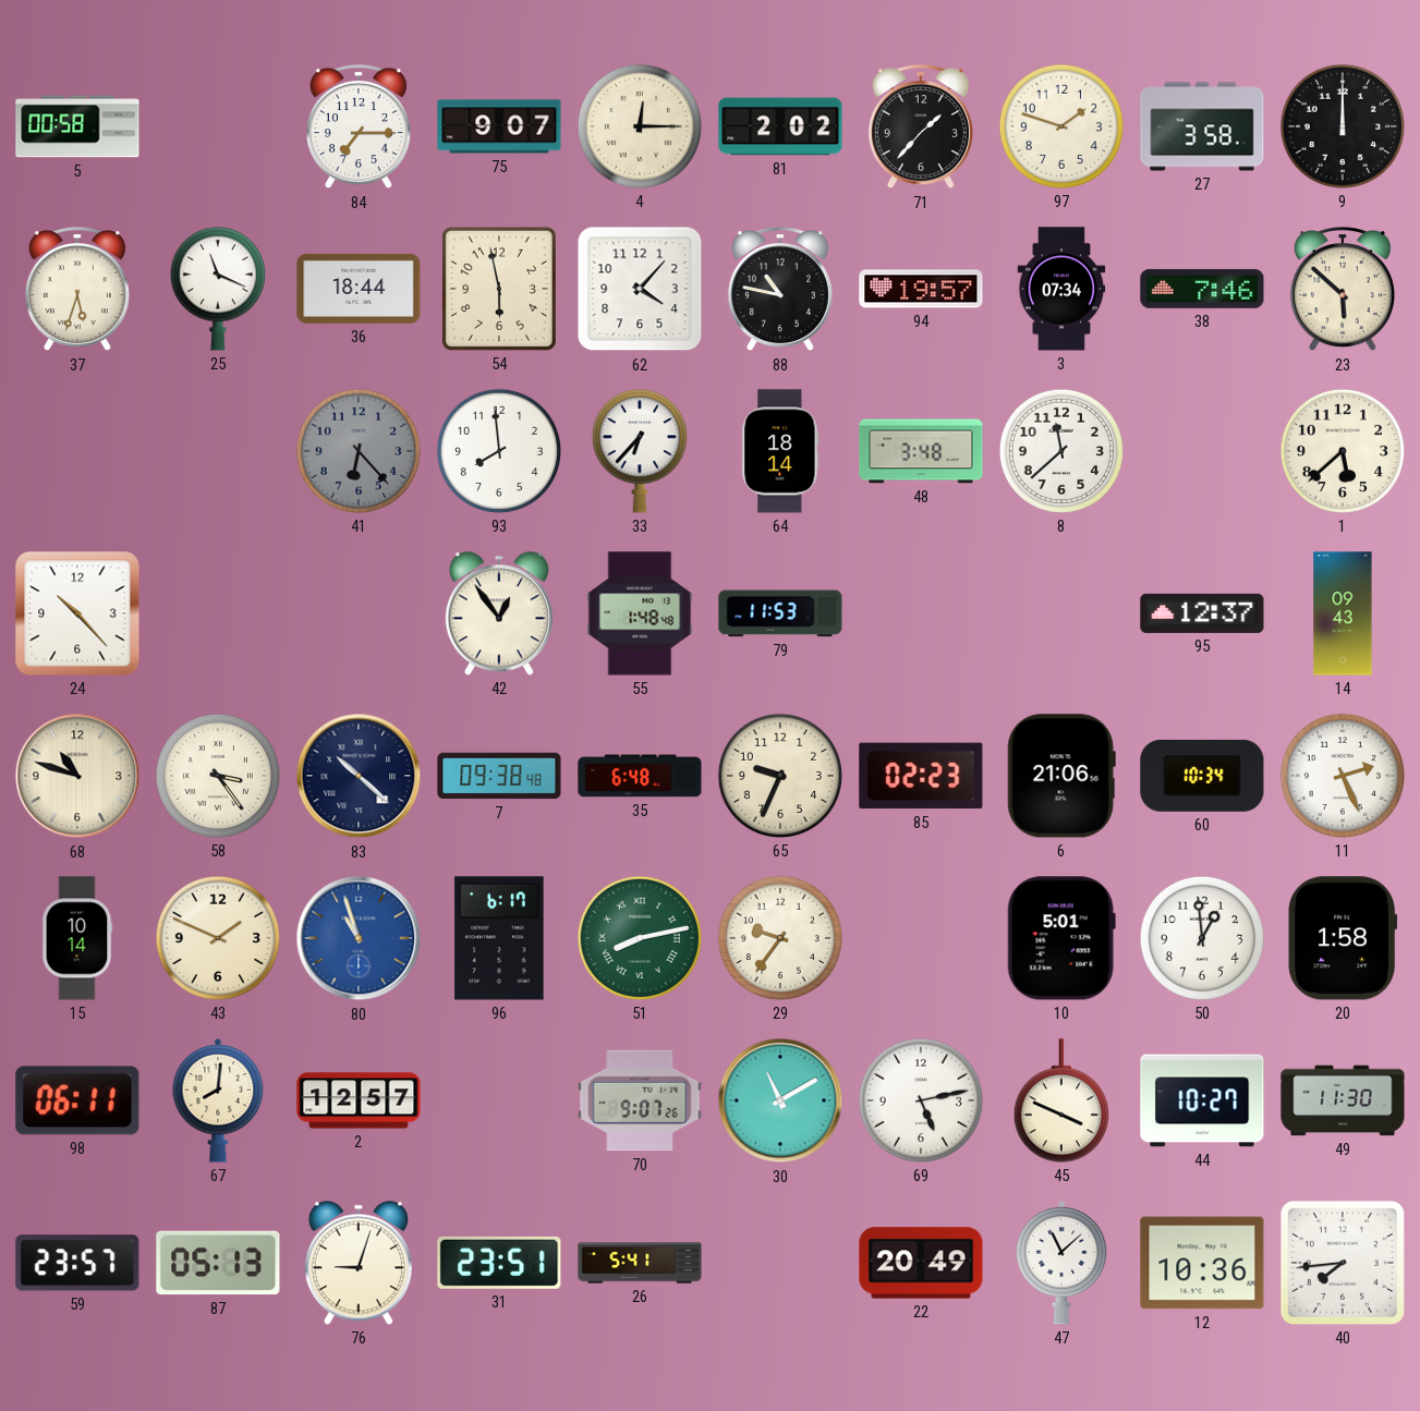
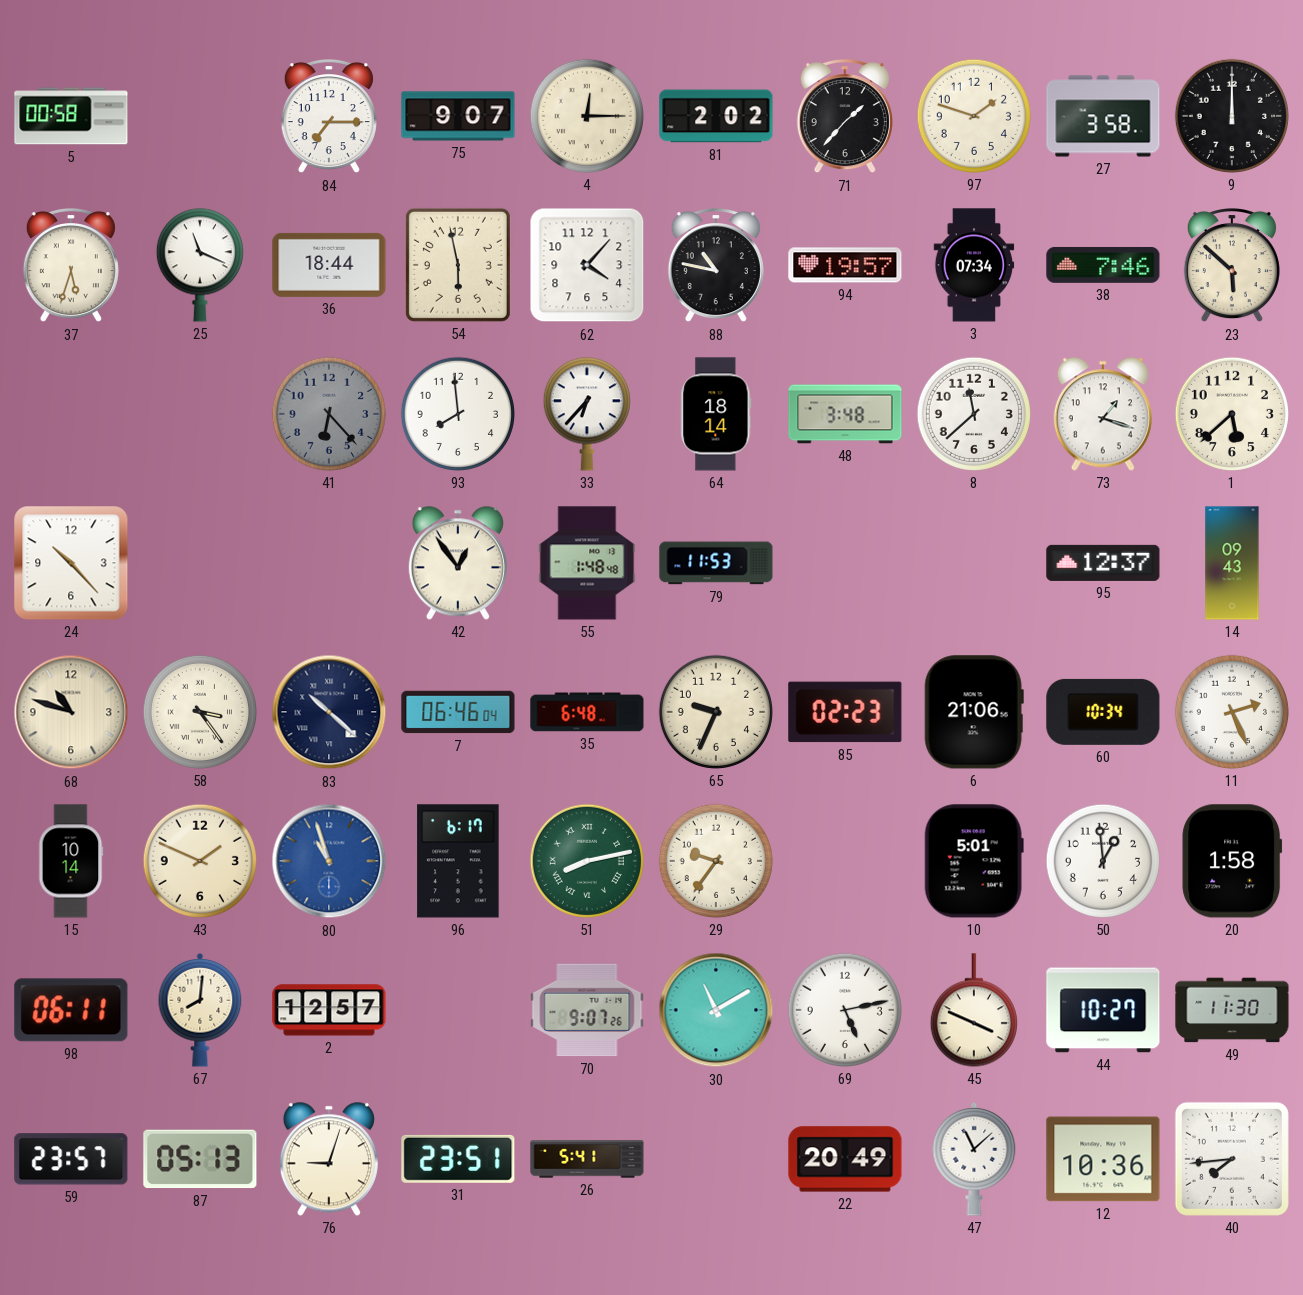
73: none -> 1:18 (1103, 414)
7: 09:38 -> 06:46 (458, 712)
